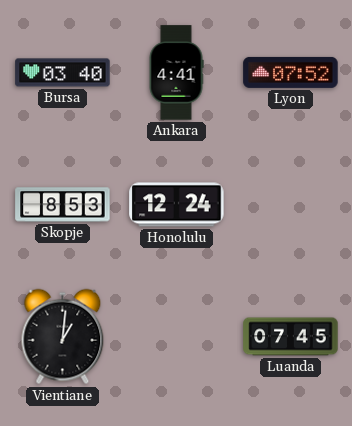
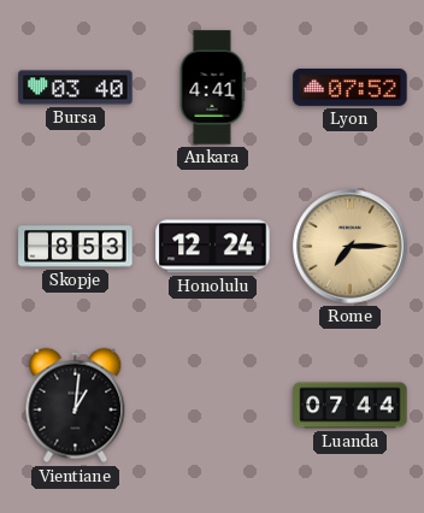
Rome: none -> 7:15 (351, 247)
Luanda: 07:45 -> 07:44 (351, 406)
